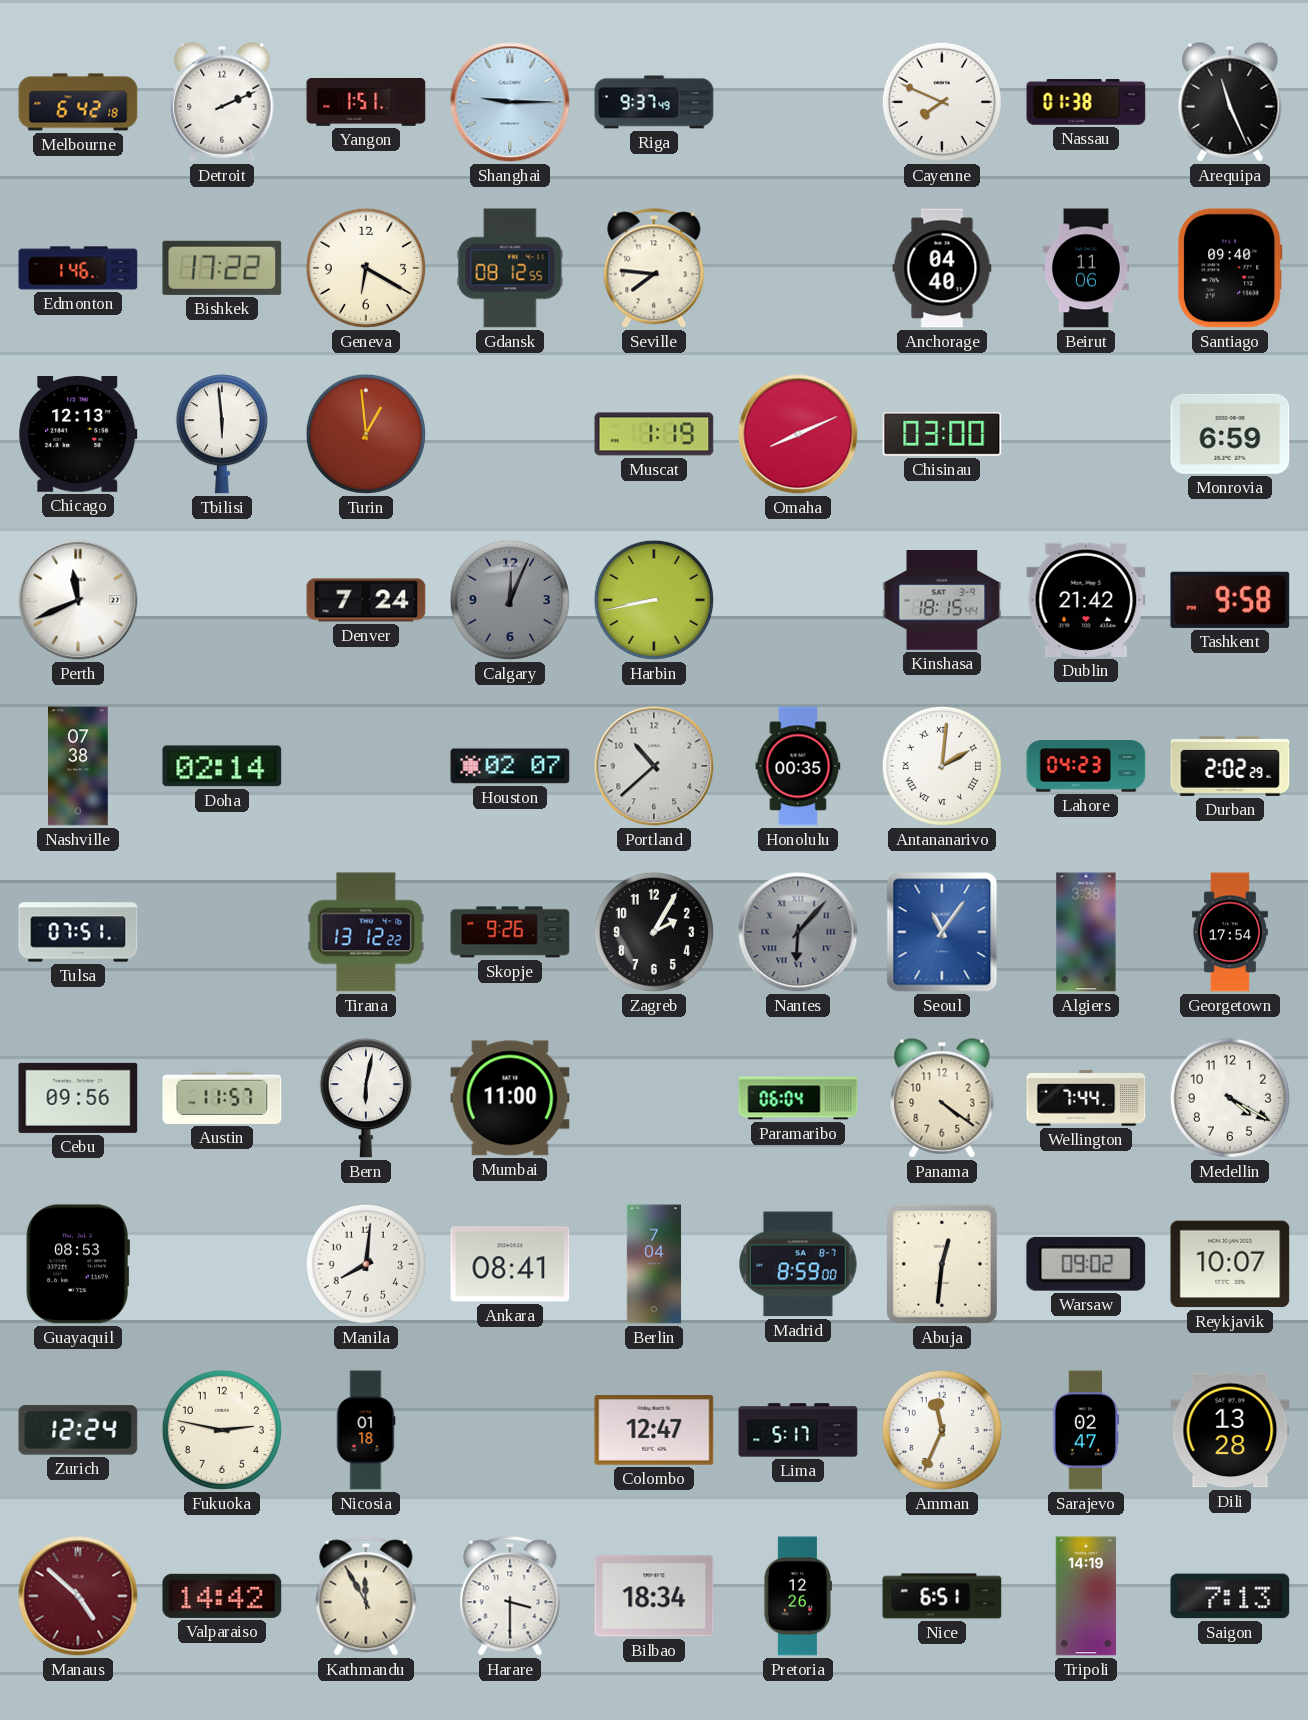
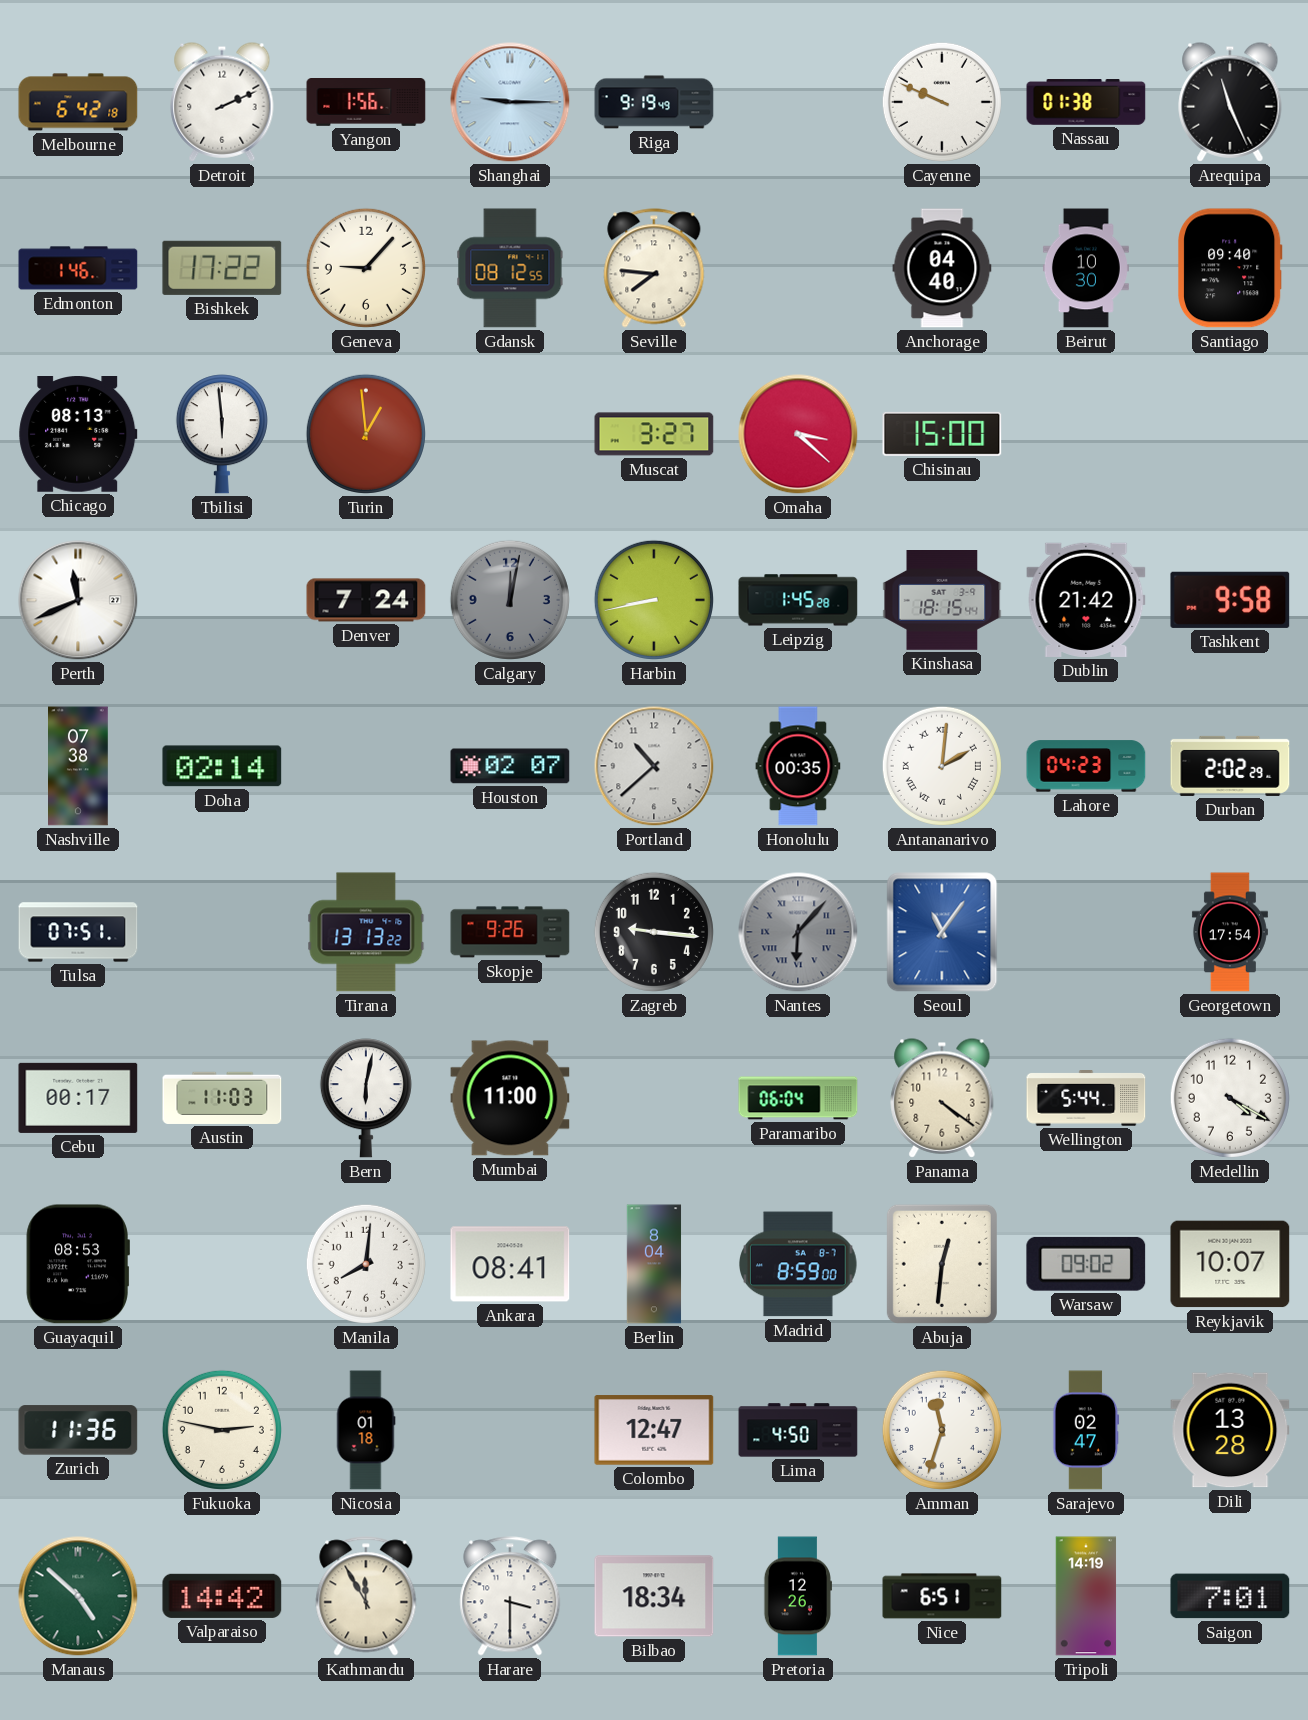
Yangon: 1:51 -> 1:56 (366, 103)
Riga: 9:37 -> 9:19 (654, 102)
Cayenne: 7:49 -> 9:49 (942, 102)
Geneva: 6:20 -> 9:07 (366, 268)
Beirut: 11:06 -> 10:30 (1086, 268)
Chicago: 12:13 -> 08:13 (78, 435)
Muscat: 1:19 -> 3:27 (654, 434)
Omaha: 8:11 -> 3:22 (798, 434)
Chisinau: 03:00 -> 15:00 (942, 434)
Monrovia: 6:59 -> none (1230, 434)
Calgary: 12:04 -> 12:02 (510, 600)
Leipzig: none -> 1:45 (798, 600)
Tirana: 13:12 -> 13:13 (366, 932)
Zagreb: 2:05 -> 9:16 (654, 932)
Algiers: 3:38 -> none (1086, 932)
Cebu: 09:56 -> 00:17 (78, 1098)
Austin: 11:57 -> 11:03 (222, 1098)
Wellington: 7:44 -> 5:44 (1086, 1099)
Berlin: 7:04 -> 8:04 (654, 1264)
Zurich: 12:24 -> 11:36 (78, 1430)
Lima: 5:17 -> 4:50 (798, 1430)
Amman: 11:34 -> 11:33 (942, 1430)
Manaus dial: burgundy -> green (78, 1596)
Saigon: 7:13 -> 7:01 (1230, 1596)
